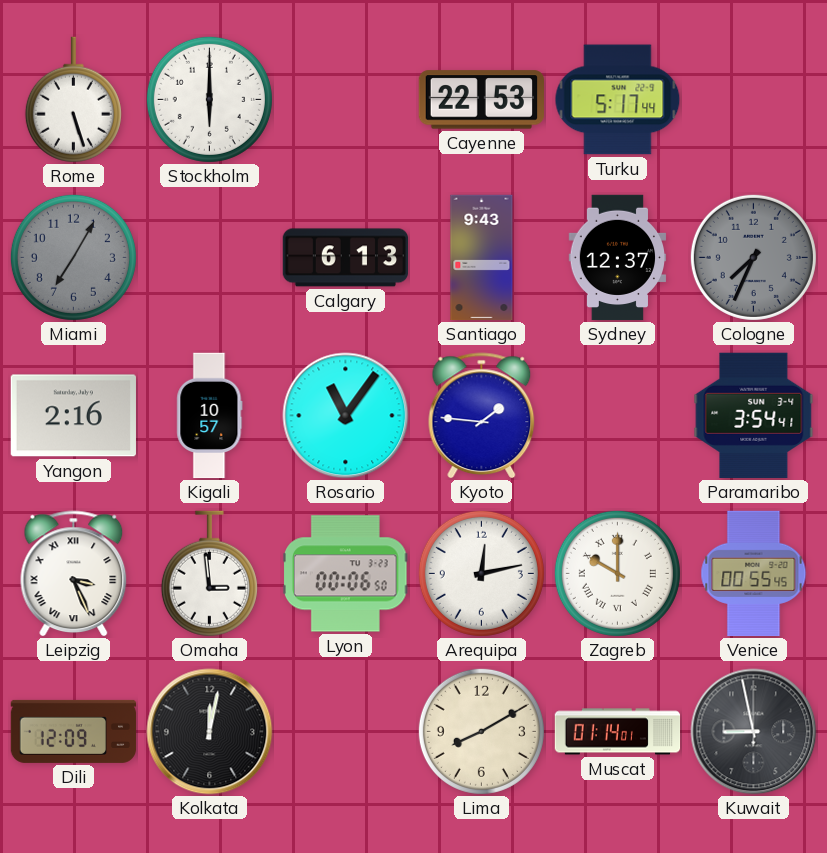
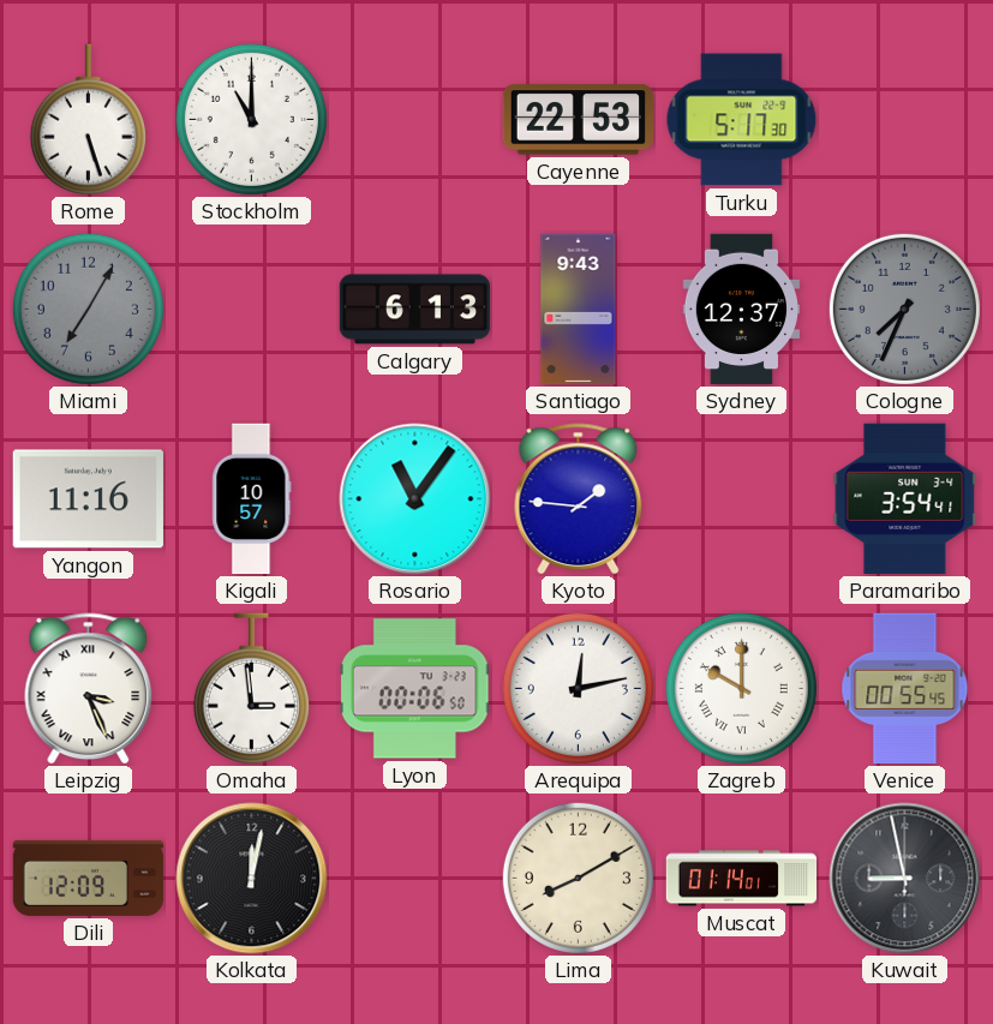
Stockholm: 6:00 -> 11:00 (251, 119)
Turku: 5:17:44 -> 5:17:30 (742, 120)
Yangon: 2:16 -> 11:16 (88, 499)
